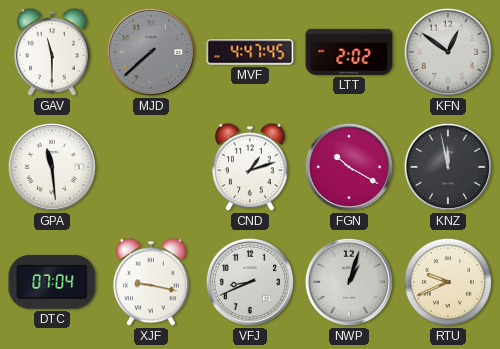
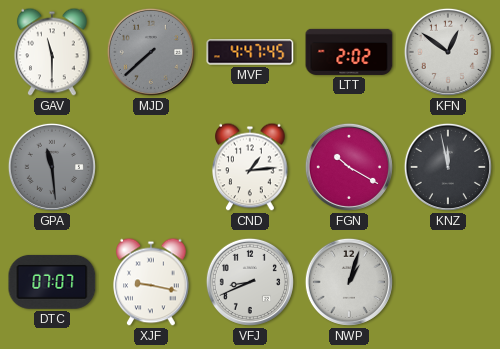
GPA dial: white -> grey (52, 167)
CND: 1:12 -> 1:14 (250, 167)
DTC: 07:04 -> 07:07 (52, 282)
RTU: 9:41 -> none (448, 282)
